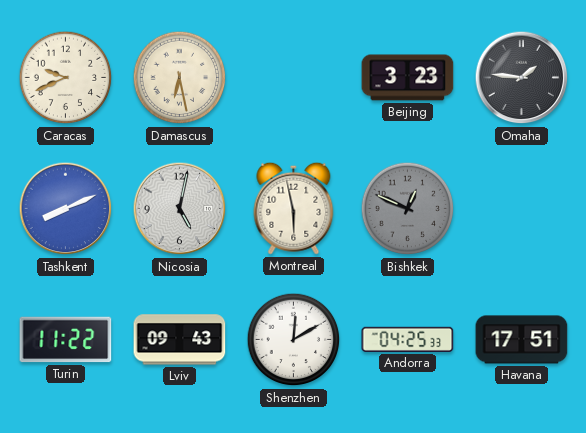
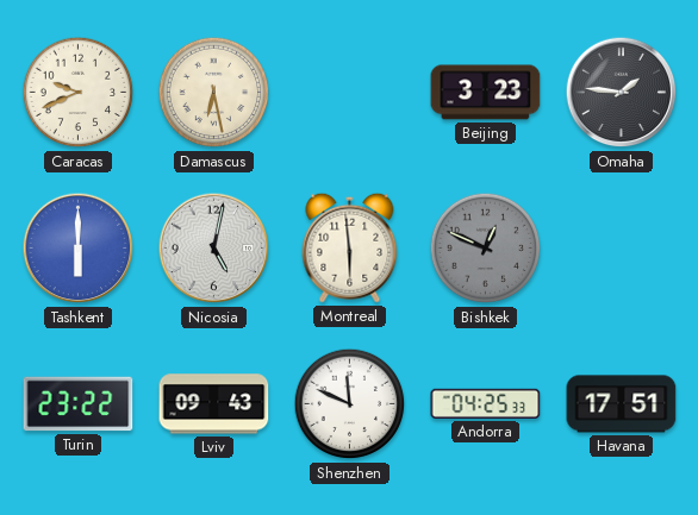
Tashkent: 8:11 -> 6:00 (79, 249)
Montreal: 5:58 -> 5:59 (350, 247)
Turin: 11:22 -> 23:22 (79, 404)
Shenzhen: 12:10 -> 11:49 (350, 404)
